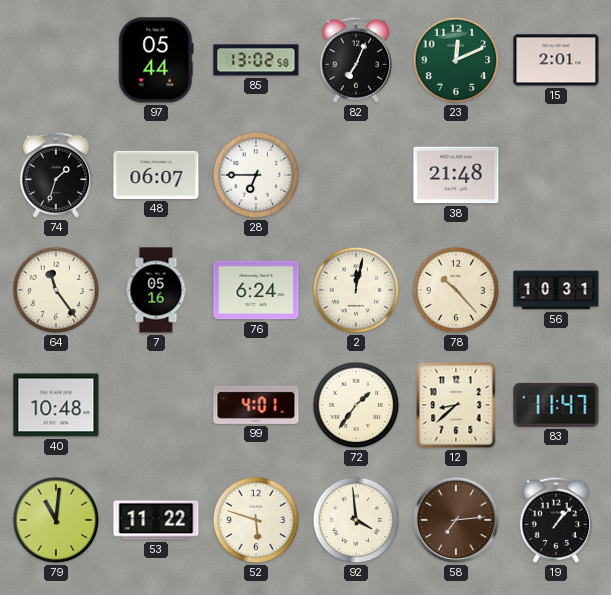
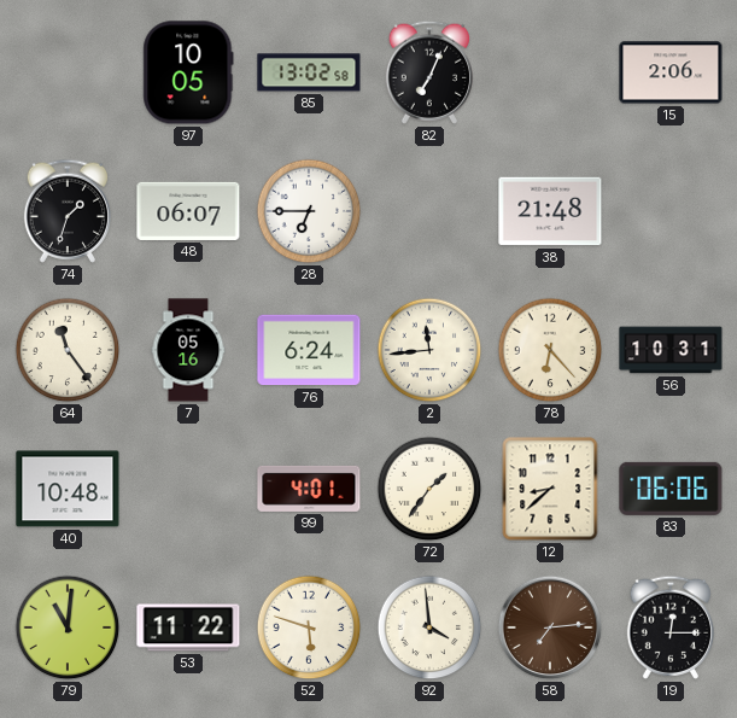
97: 05:44 -> 10:05 (188, 72)
23: 12:11 -> none (456, 60)
15: 2:01 -> 2:06 (671, 72)
2: 12:02 -> 11:44 (429, 350)
78: 10:23 -> 6:23 (550, 350)
83: 11:47 -> 06:06 (671, 489)
19: 1:07 -> 12:15 (669, 627)
